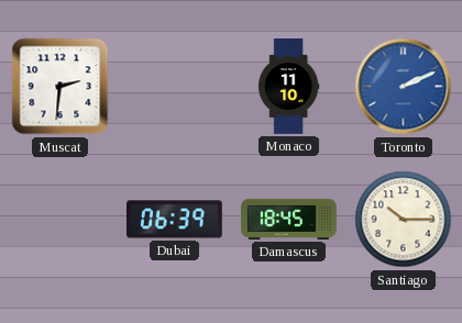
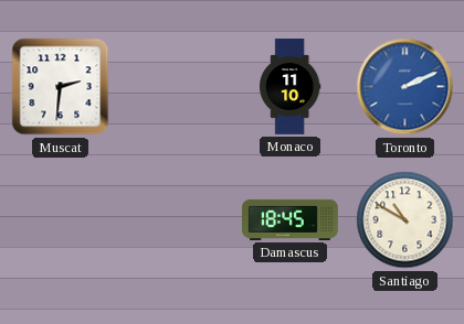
Dubai: 06:39 -> none (175, 220)
Santiago: 10:15 -> 10:50 (405, 220)
